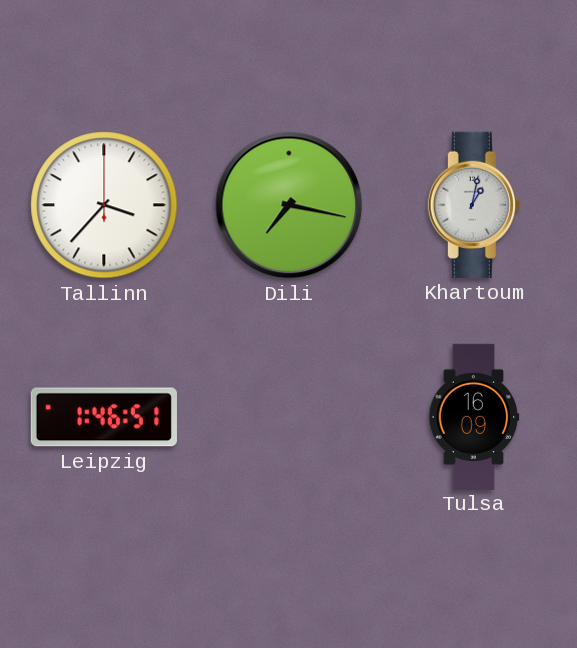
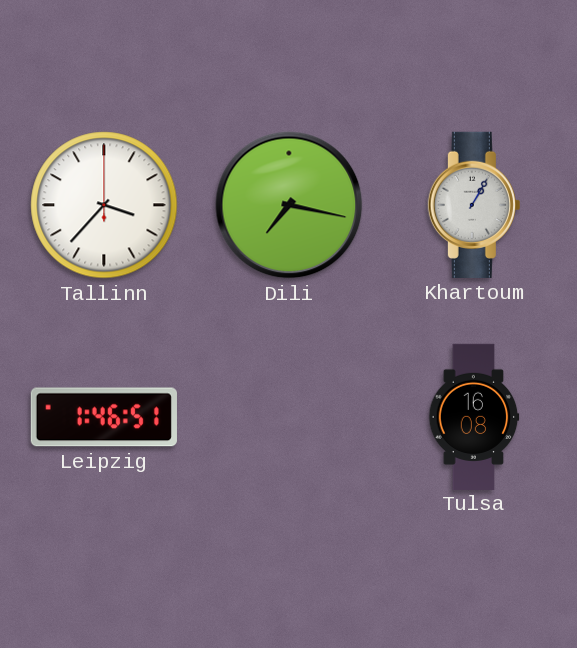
Khartoum: 1:02 -> 1:05 (474, 205)
Tulsa: 16:09 -> 16:08 (474, 416)
